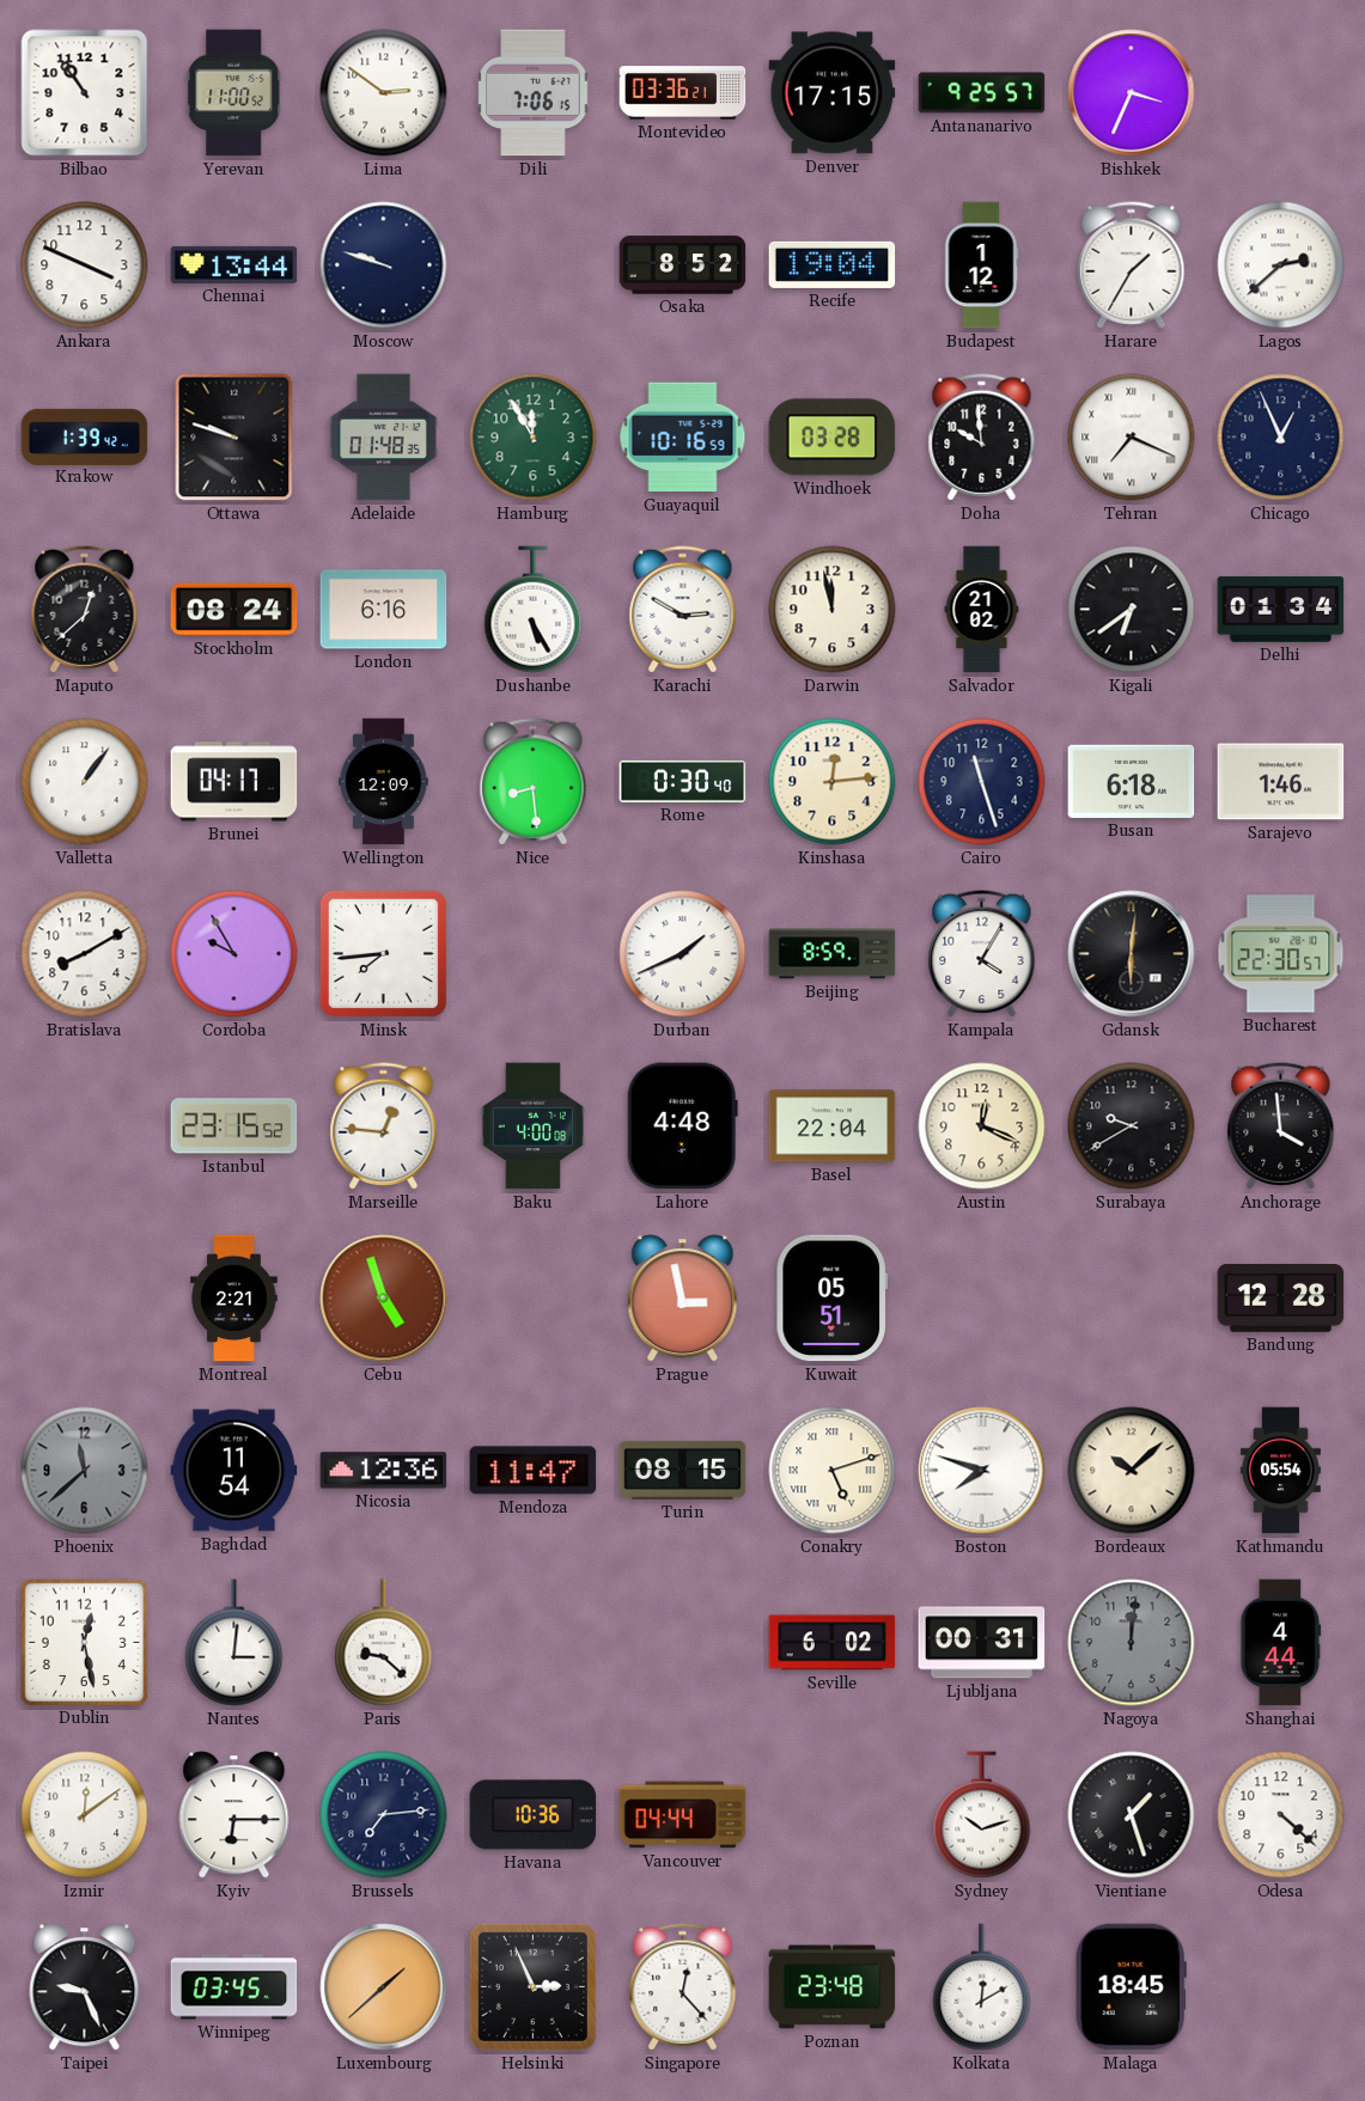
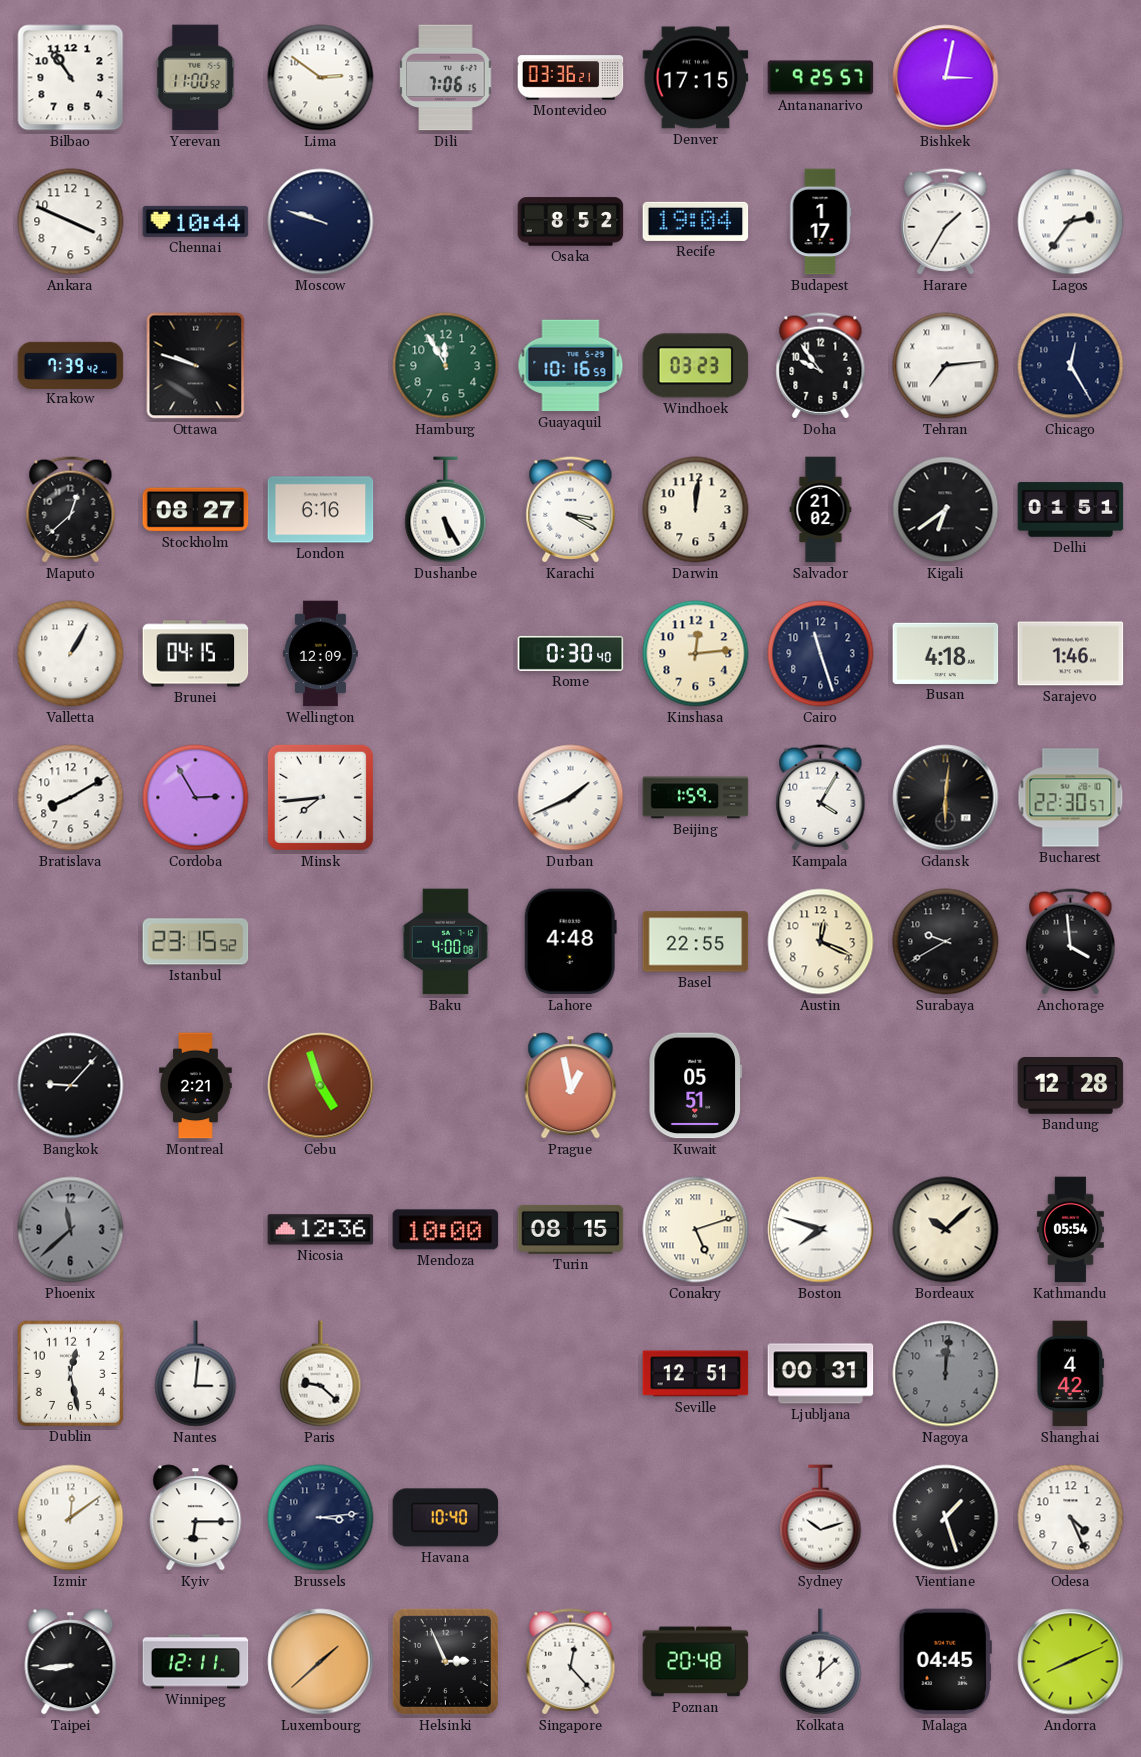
Bishkek: 3:34 -> 3:02 (946, 78)
Chennai: 13:44 -> 10:44 (196, 221)
Budapest: 1:12 -> 1:17 (820, 222)
Lagos: 2:38 -> 2:36 (1071, 222)
Krakow: 1:39 -> 7:39 (71, 365)
Adelaide: 01:48 -> none (383, 438)
Windhoek: 03:28 -> 03:23 (696, 366)
Doha: 9:59 -> 9:54 (821, 366)
Tehran: 7:19 -> 7:14 (946, 366)
Chicago: 12:56 -> 12:25 (1071, 366)
Stockholm: 08:24 -> 08:27 (196, 510)
Karachi: 2:50 -> 3:20 (571, 510)
Darwin: 11:58 -> 12:01 (696, 510)
Delhi: 01:34 -> 01:51 (1071, 510)
Valletta: 1:06 -> 1:05 (71, 654)
Brunei: 04:17 -> 04:15 (196, 654)
Nice: 8:29 -> none (534, 782)
Busan: 6:18 -> 4:18 (946, 653)
Cordoba: 9:55 -> 2:55 (196, 798)
Beijing: 8:59 -> 1:59 (696, 798)
Marseille: 12:46 -> none (384, 1126)
Basel: 22:04 -> 22:55 (696, 942)
Bangkok: none -> 9:07 (71, 1086)
Prague: 2:58 -> 12:58 (571, 1086)
Baghdad: 11:54 -> none (234, 1471)
Mendoza: 11:47 -> 10:00 (446, 1230)
Seville: 6:02 -> 12:51 (696, 1374)
Shanghai: 4:44 -> 4:42 (1071, 1374)
Brussels: 7:14 -> 3:14 (321, 1518)
Havana: 10:36 -> 10:40 (446, 1518)
Vancouver: 04:44 -> none (683, 1815)
Odesa: 4:22 -> 4:26 (1071, 1518)
Taipei: 9:26 -> 8:44 (71, 1662)
Winnipeg: 03:45 -> 12:11 (196, 1662)
Poznan: 23:48 -> 20:48 (696, 1662)
Kolkata: 12:10 -> 12:08 (821, 1662)
Malaga: 18:45 -> 04:45 (945, 1662)
Andorra: none -> 8:11 (1071, 1662)
